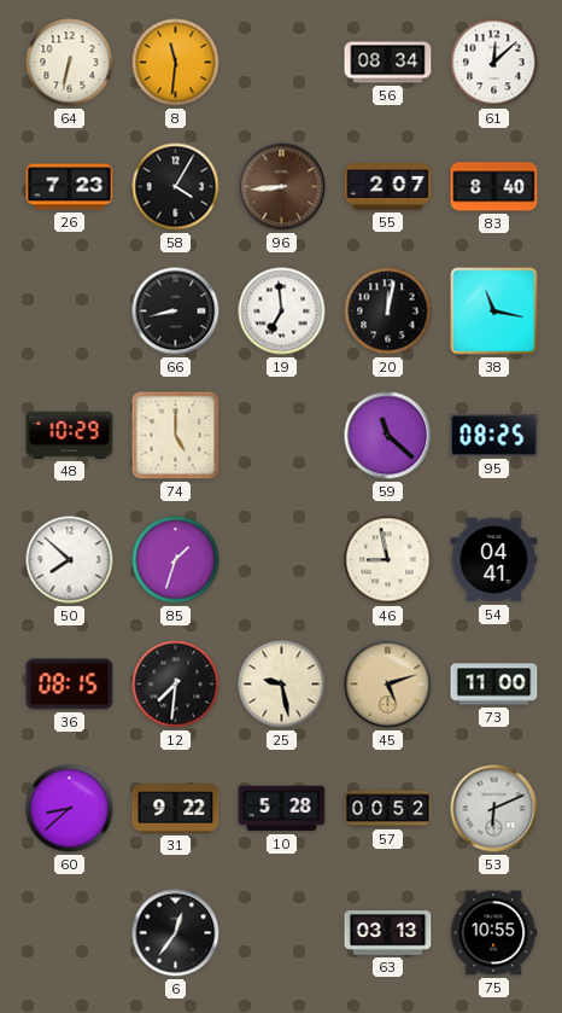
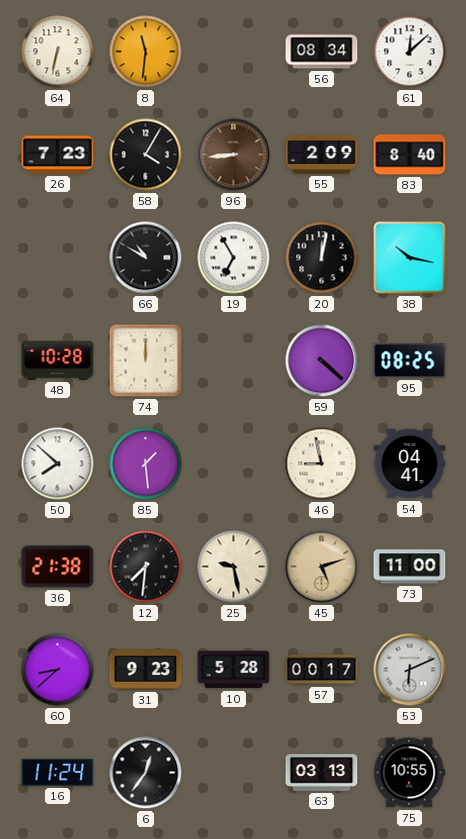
55: 2:07 -> 2:09 (322, 155)
66: 8:43 -> 10:50 (146, 258)
19: 6:59 -> 6:55 (234, 258)
38: 11:17 -> 10:17 (410, 258)
48: 10:29 -> 10:28 (58, 360)
74: 5:00 -> 12:00 (146, 361)
59: 11:22 -> 4:22 (322, 361)
85: 1:33 -> 1:29 (146, 464)
36: 08:15 -> 21:38 (58, 567)
31: 9:22 -> 9:23 (146, 670)
57: 00:52 -> 00:17 (322, 670)
16: none -> 11:24 (58, 772)
